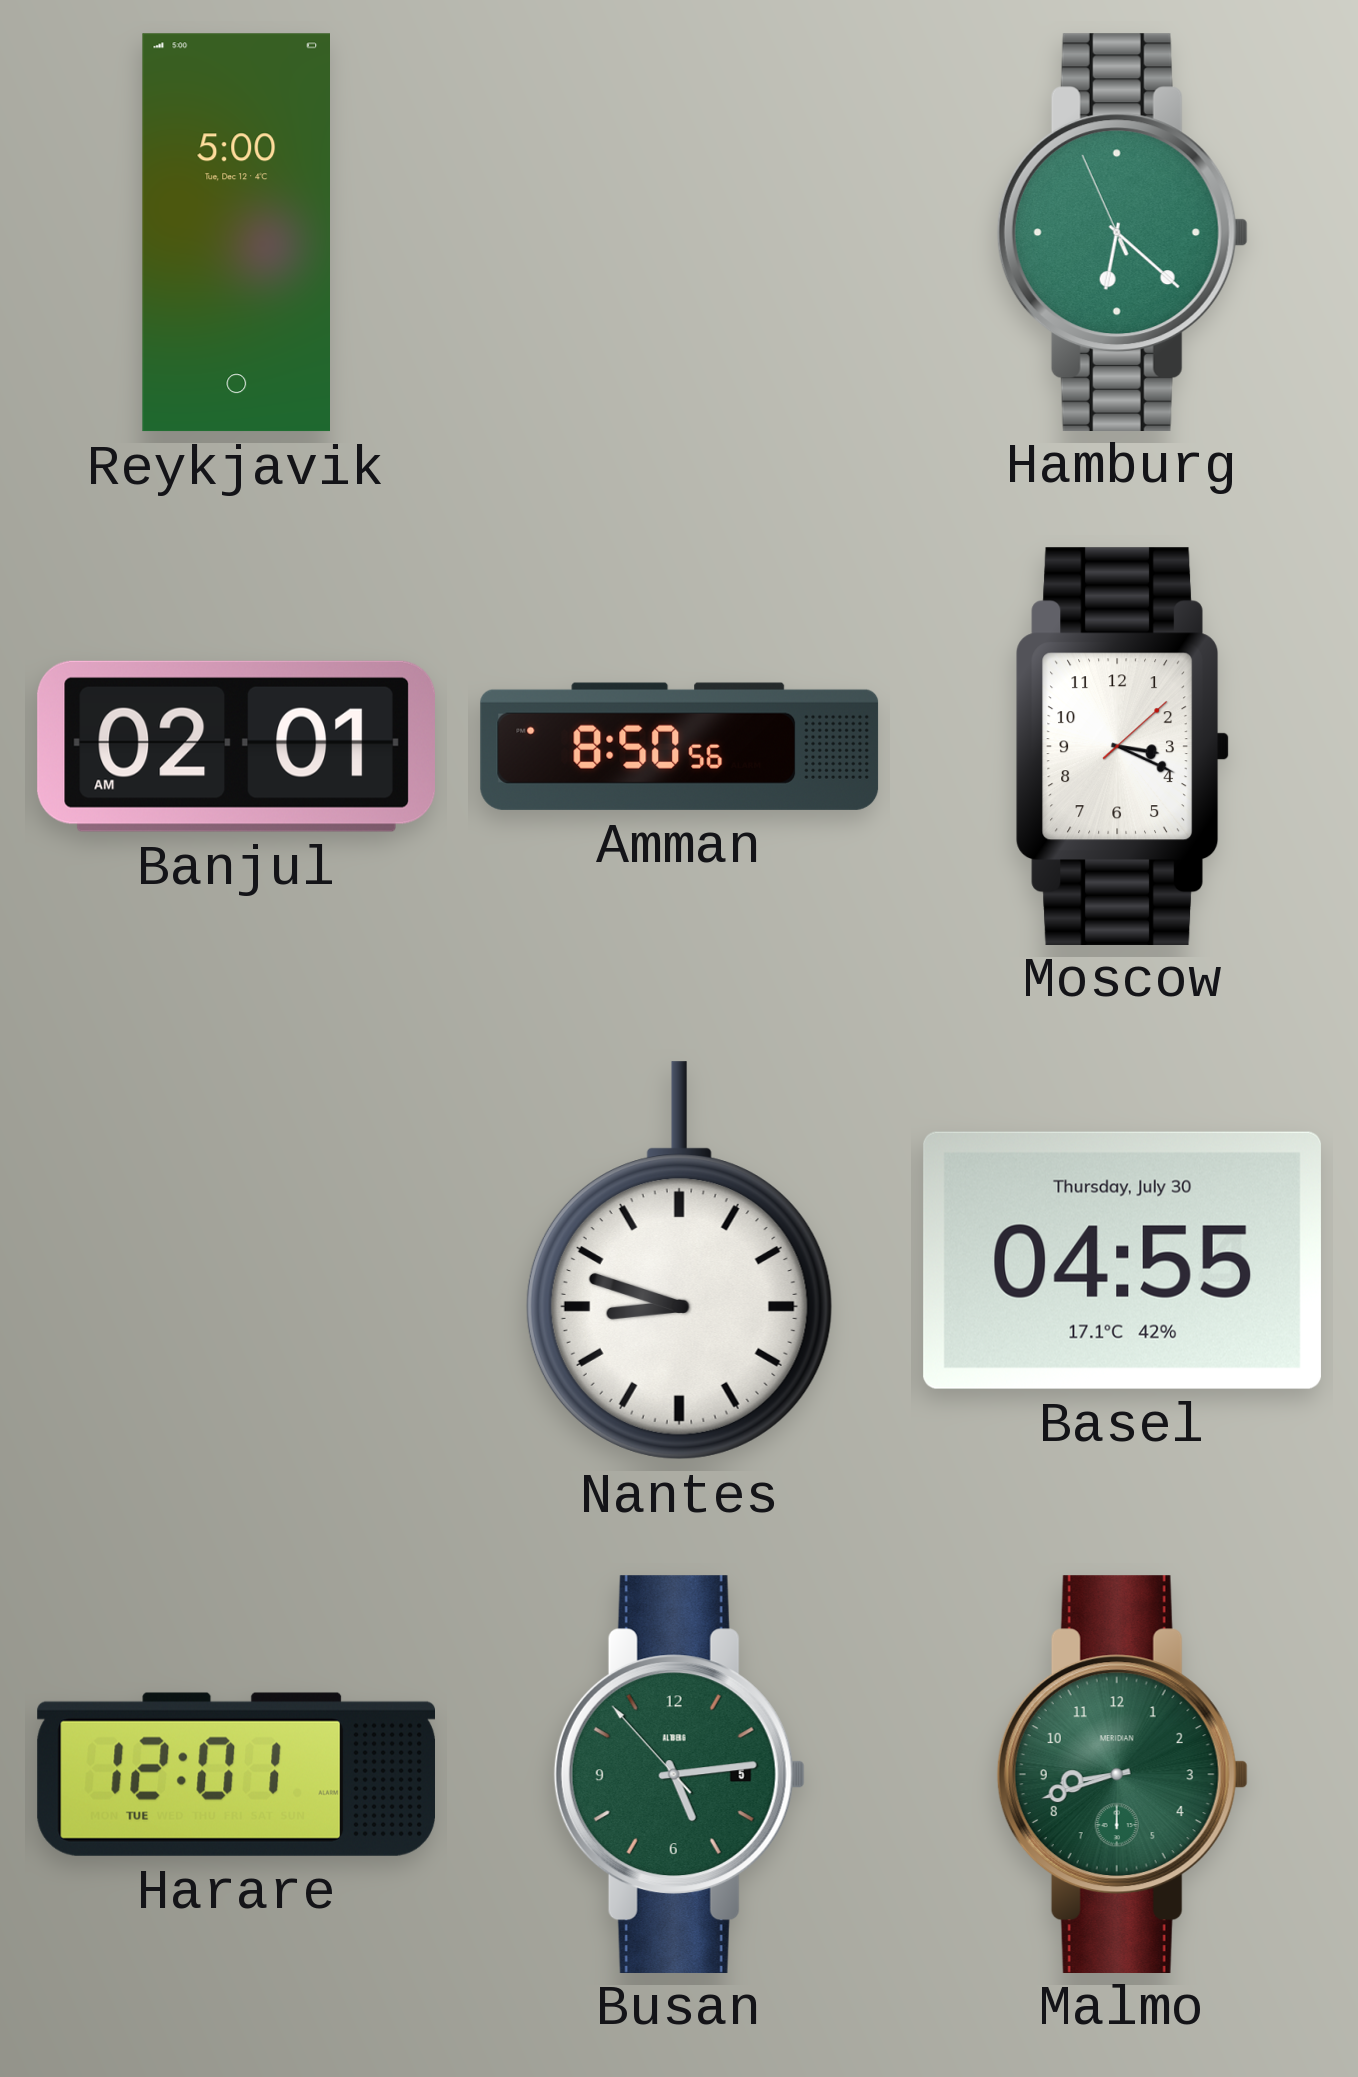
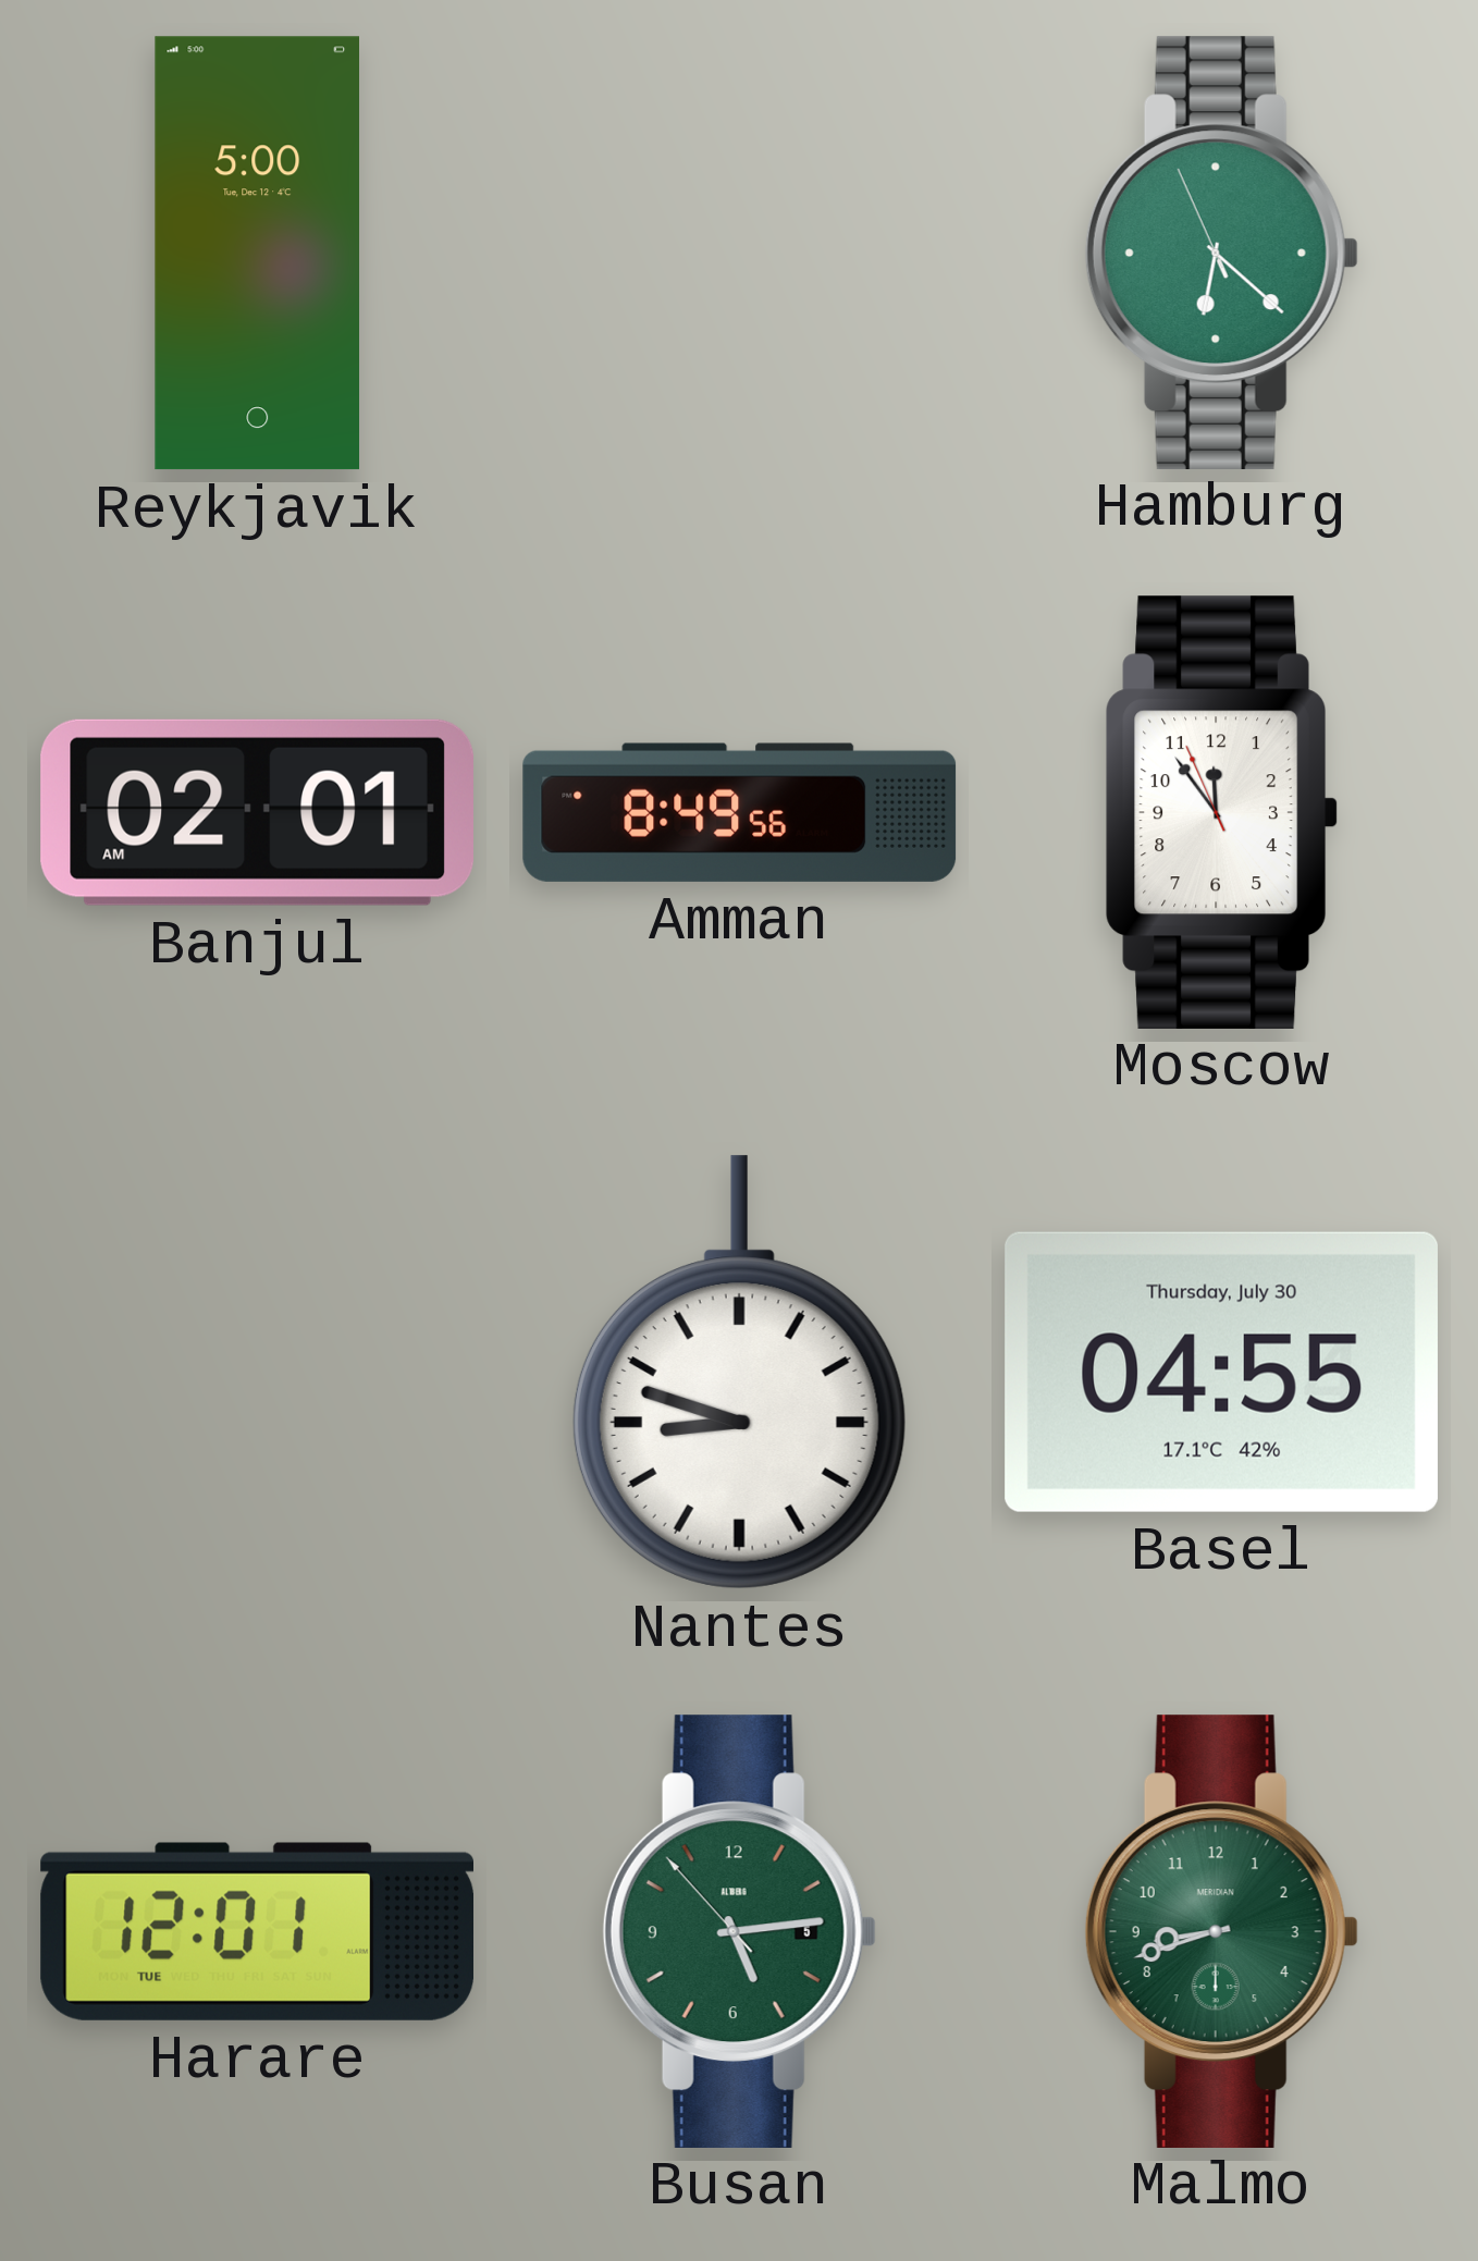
Amman: 8:50 -> 8:49 (740, 812)
Moscow: 3:19 -> 11:53 (1221, 812)
